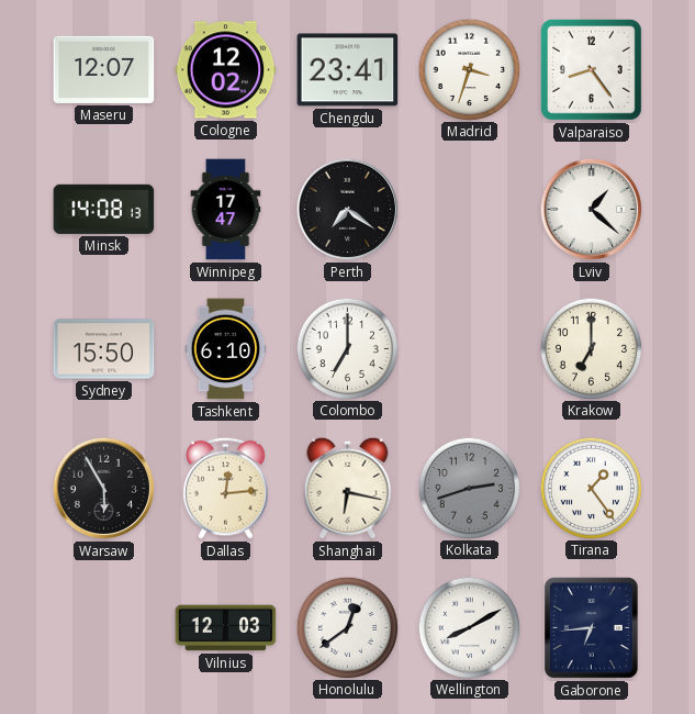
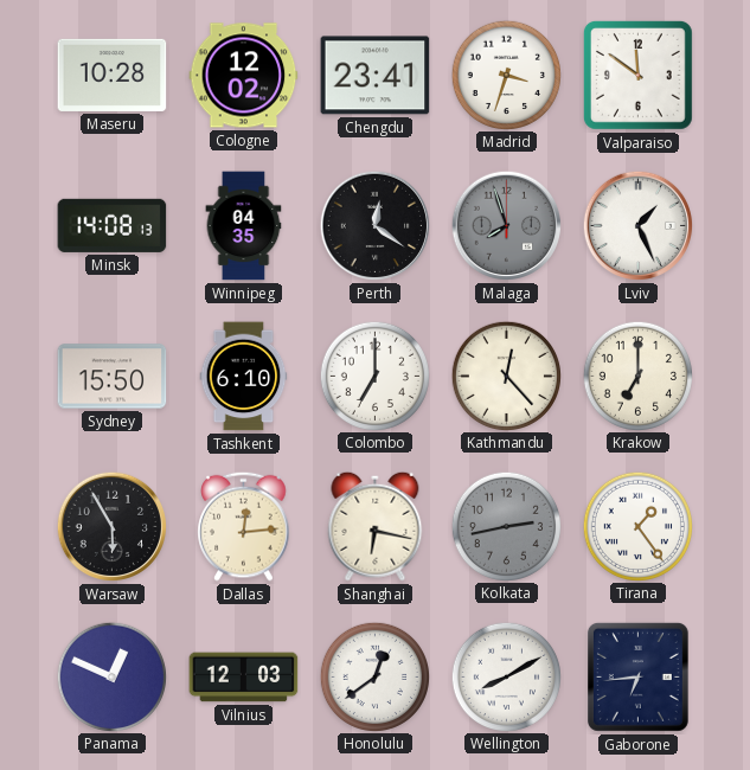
Maseru: 12:07 -> 10:28 (113, 75)
Valparaiso: 8:24 -> 11:51 (639, 76)
Winnipeg: 17:47 -> 04:35 (244, 226)
Perth: 7:21 -> 12:21 (376, 226)
Malaga: none -> 7:57 (507, 226)
Lviv: 1:22 -> 1:26 (639, 226)
Kathmandu: none -> 12:23 (506, 376)
Kolkata: 2:42 -> 2:43 (506, 526)
Panama: none -> 12:49 (111, 676)
